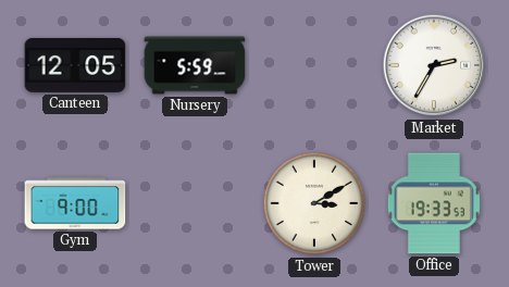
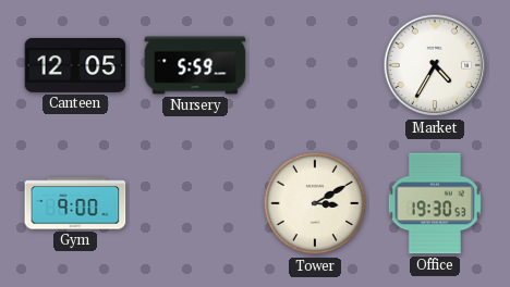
Market: 2:35 -> 4:35 (435, 65)
Office: 19:33 -> 19:30 (435, 203)
